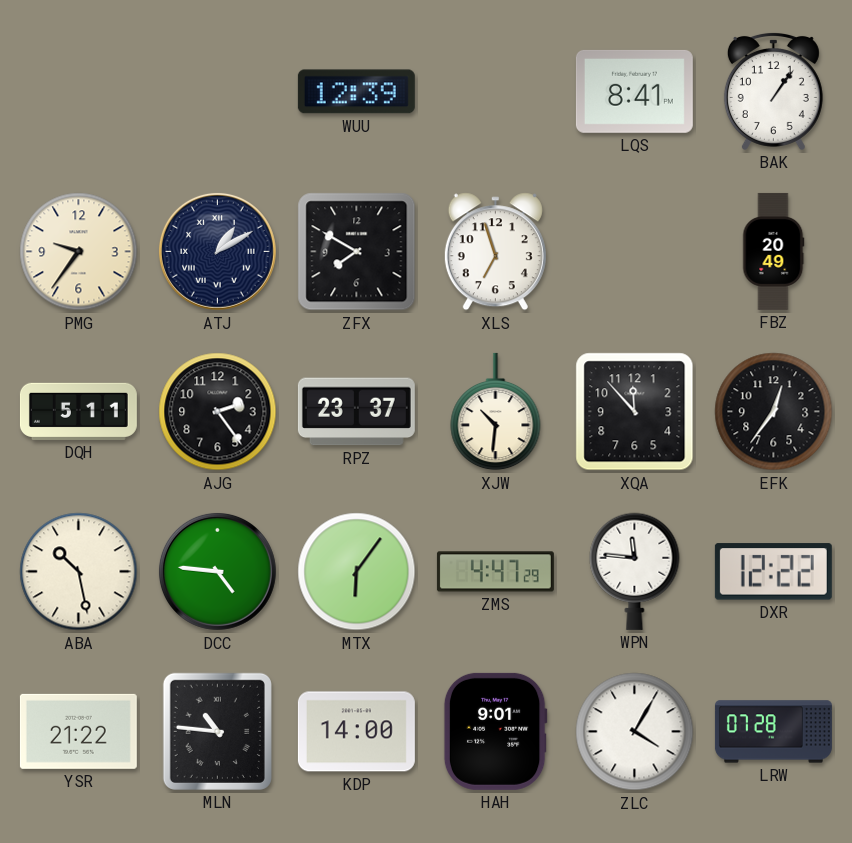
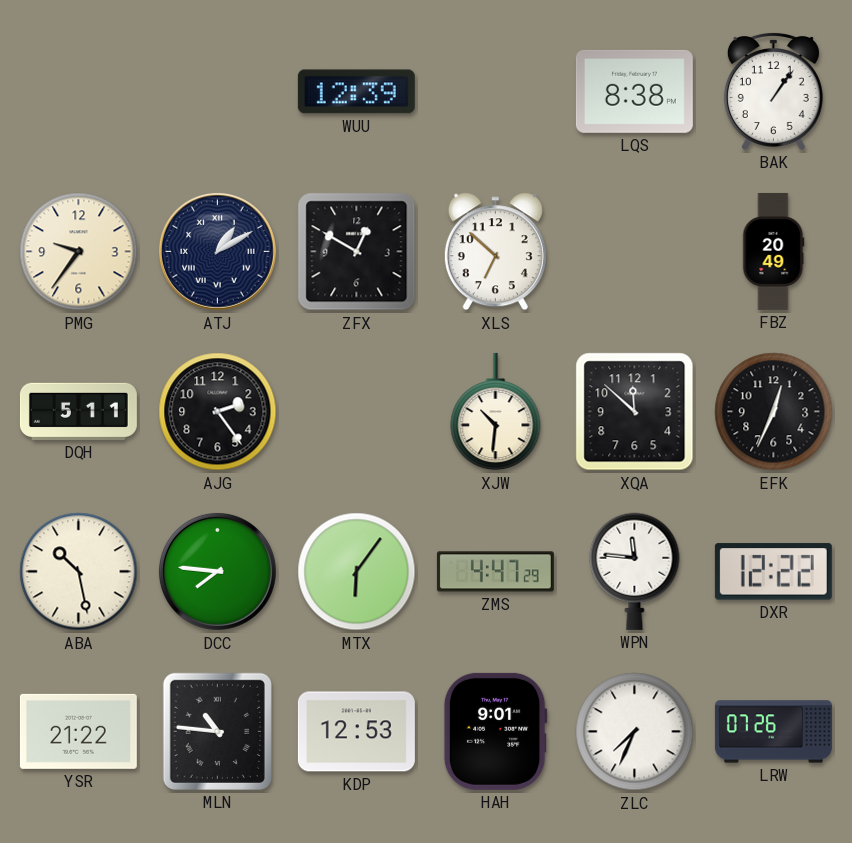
LQS: 8:41 -> 8:38 (634, 91)
ZFX: 7:50 -> 12:50 (357, 252)
XLS: 6:57 -> 6:52 (495, 252)
RPZ: 23:37 -> none (356, 412)
XQA: 11:53 -> 11:52 (635, 412)
EFK: 12:36 -> 12:34 (774, 412)
DCC: 4:46 -> 7:46 (217, 571)
KDP: 14:00 -> 12:53 (356, 732)
ZLC: 4:05 -> 7:34 (635, 732)
LRW: 07:28 -> 07:26 (773, 732)
